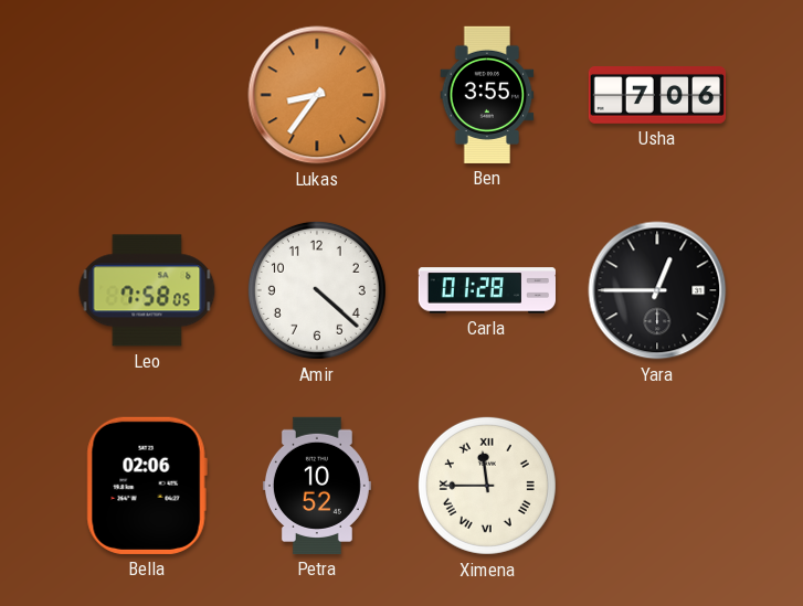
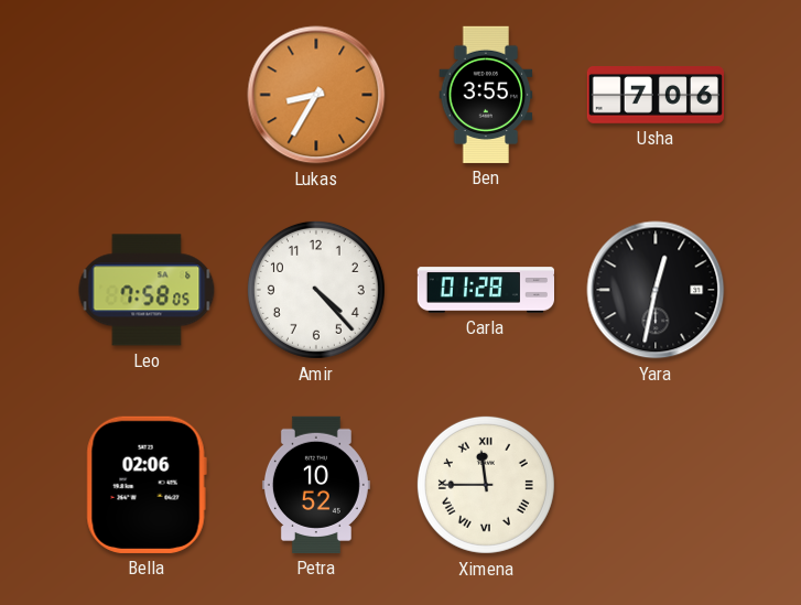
Lukas: 8:36 -> 8:35 (316, 95)
Amir: 4:22 -> 4:23 (316, 290)
Yara: 12:45 -> 12:32 (656, 290)
